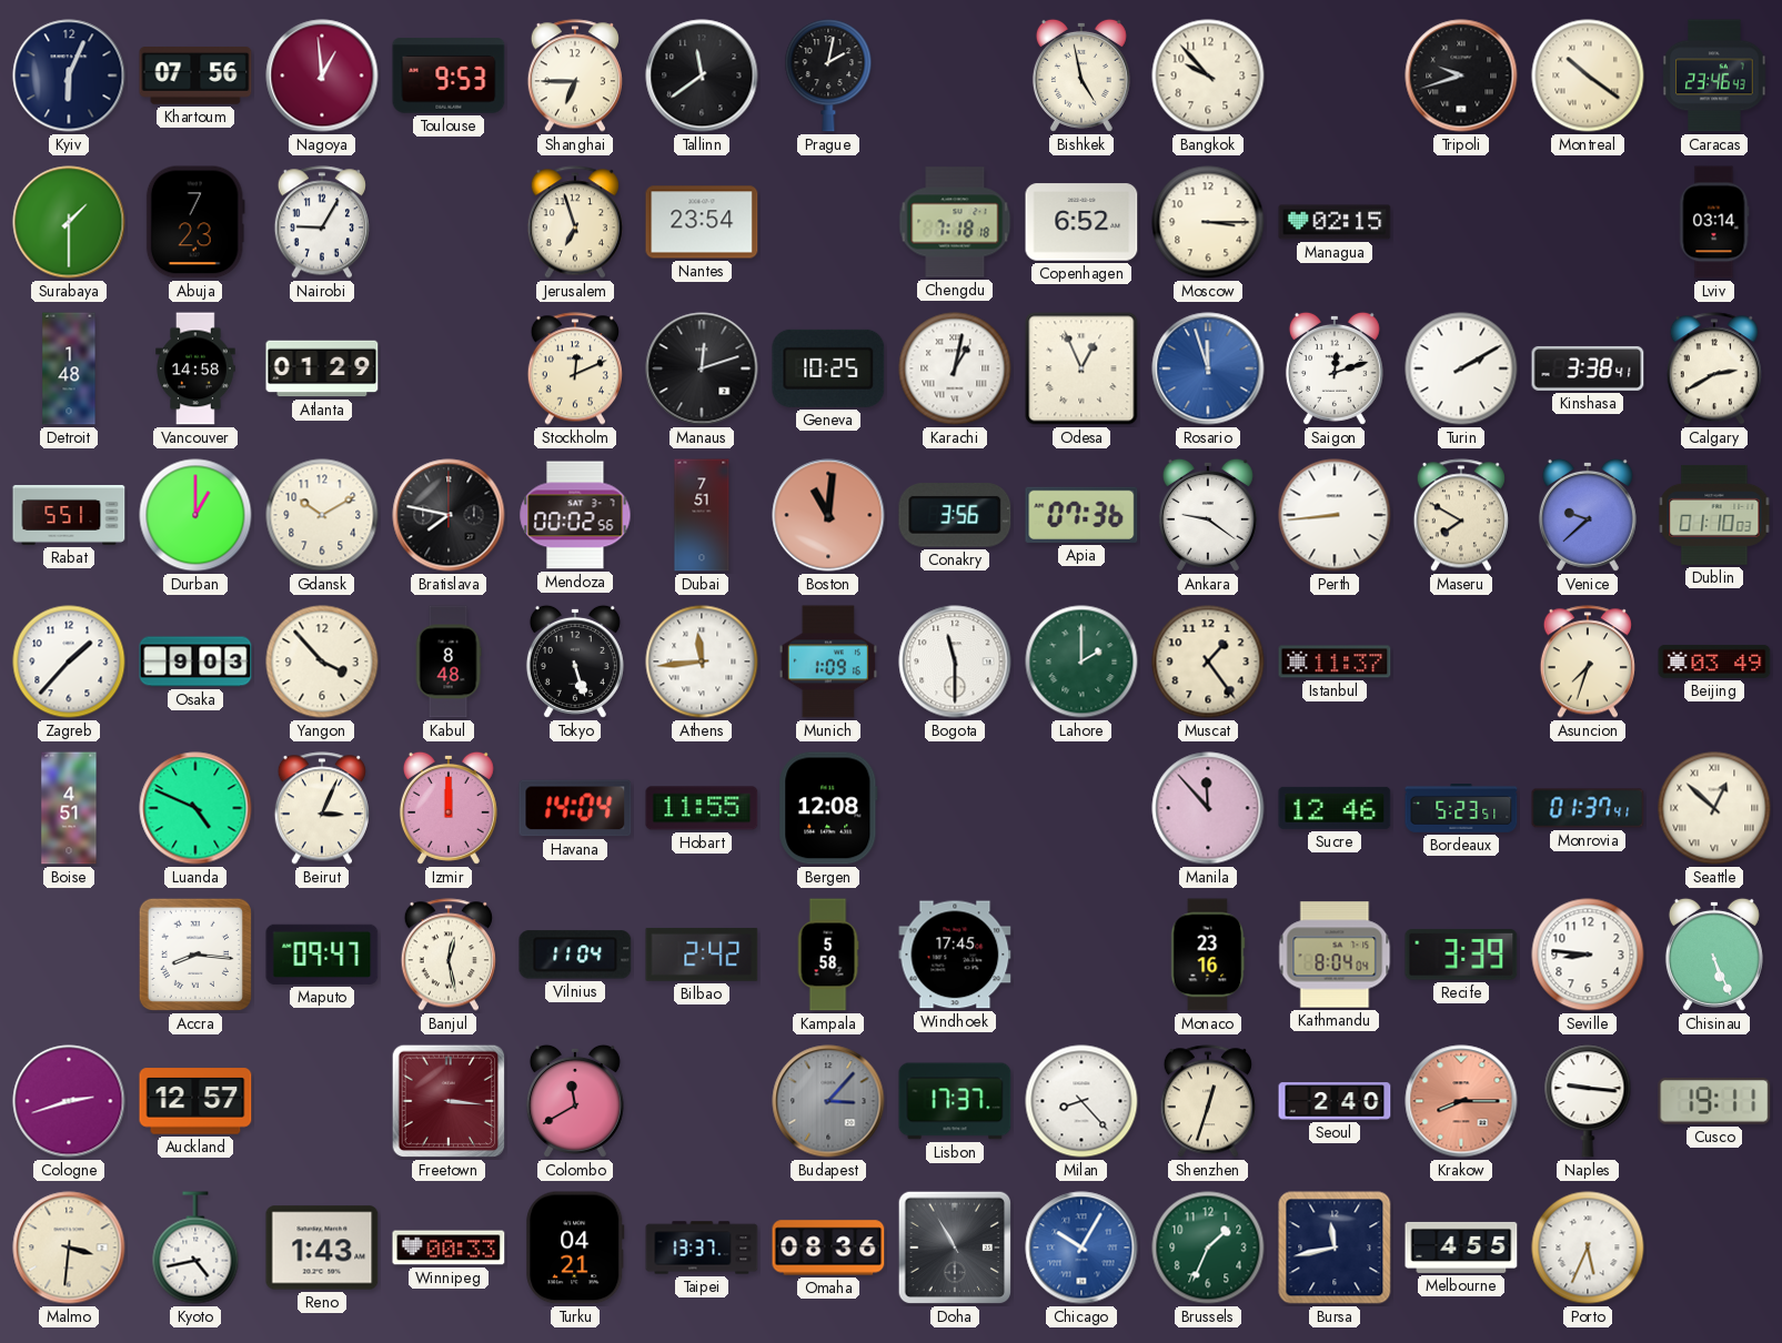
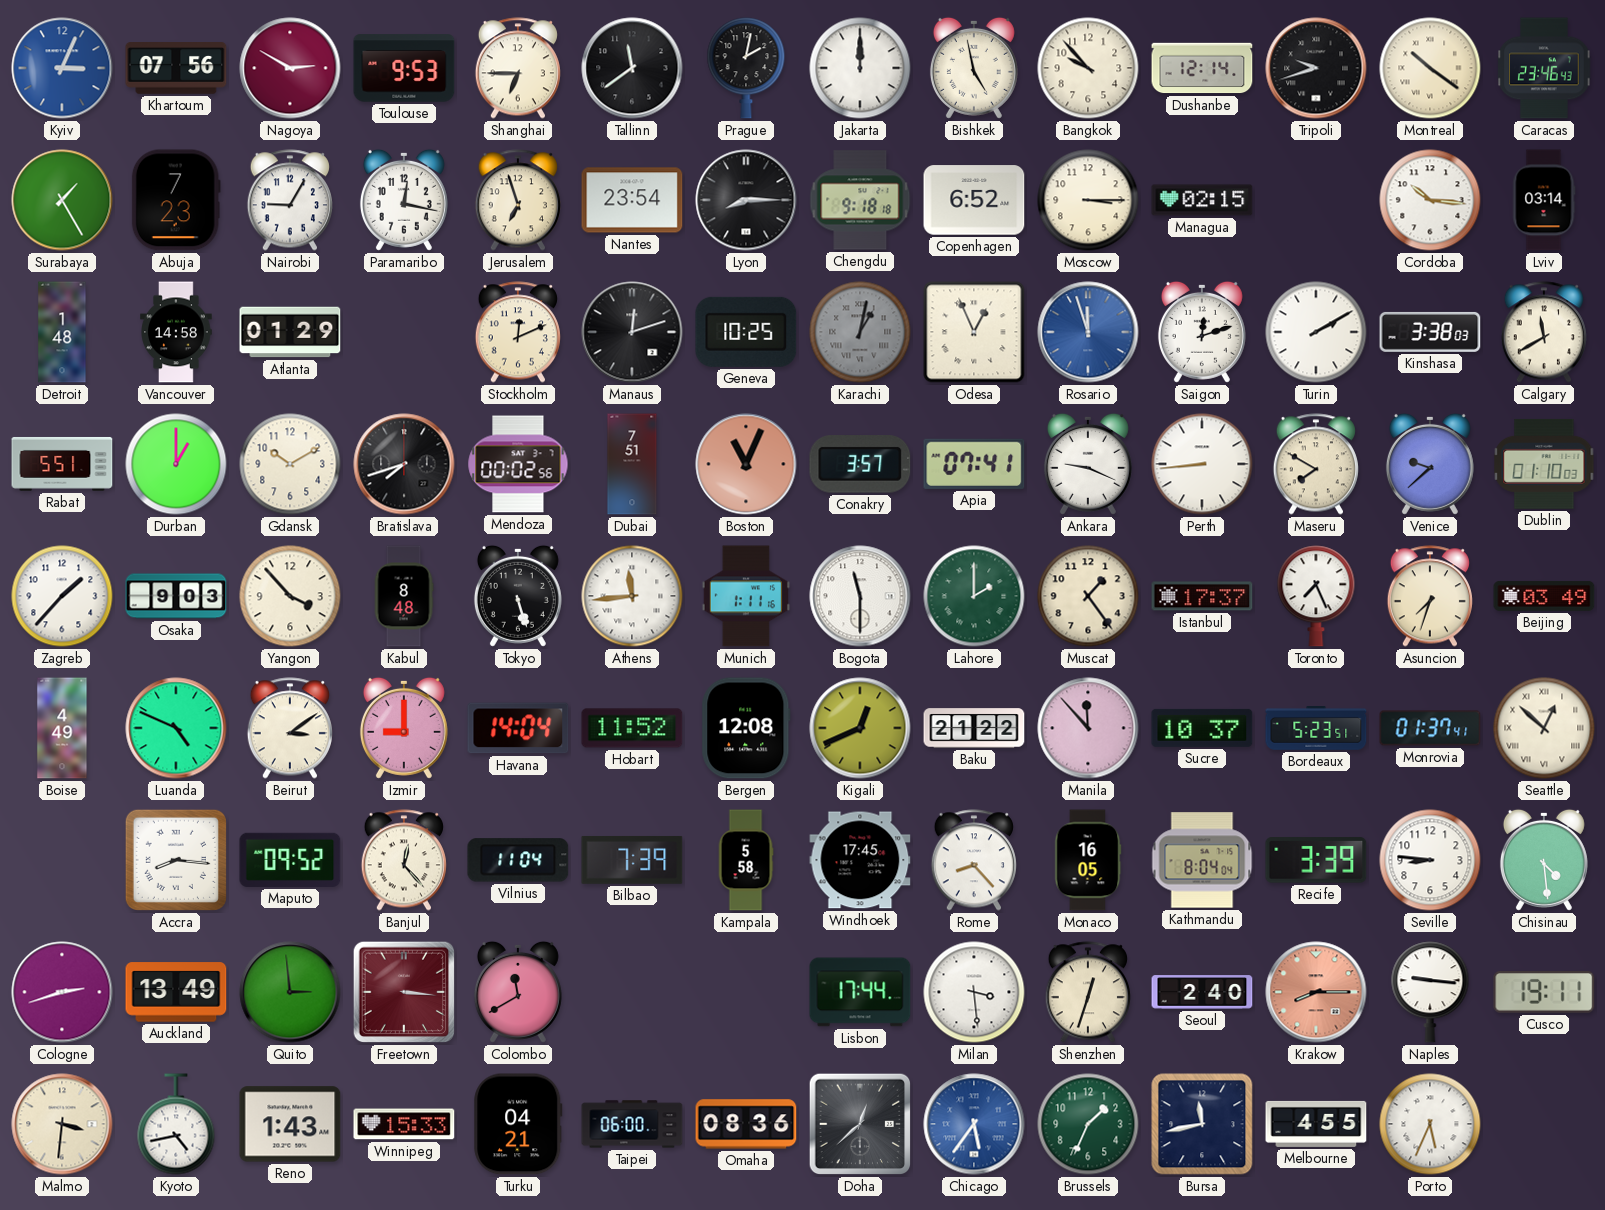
Kyiv: 6:04 -> 3:04 (62, 68)
Kyiv dial: navy -> blue (62, 68)
Nagoya: 12:59 -> 2:50 (290, 68)
Jakarta: none -> 12:00 (860, 68)
Dushanbe: none -> 12:14 (1202, 68)
Surabaya: 1:30 -> 1:25 (62, 200)
Paramaribo: none -> 12:17 (404, 200)
Lyon: none -> 8:15 (746, 200)
Chengdu: 7:18 -> 9:18 (860, 200)
Cordoba: none -> 10:16 (1430, 200)
Karachi dial: white -> grey (860, 332)
Kinshasa: 3:38:41 -> 3:38:03 (1430, 332)
Calgary: 2:40 -> 11:40 (1544, 332)
Bratislava: 7:47 -> 7:42 (404, 464)
Boston: 11:01 -> 11:04 (746, 464)
Conakry: 3:56 -> 3:57 (860, 464)
Apia: 07:36 -> 07:41 (974, 464)
Ankara: 9:21 -> 9:19 (1088, 464)
Munich: 1:09 -> 1:11 (746, 596)
Istanbul: 11:37 -> 17:37 (1202, 596)
Toronto: none -> 7:26 (1316, 596)
Boise: 4:51 -> 4:49 (62, 728)
Beirut: 3:04 -> 3:09 (290, 728)
Izmir: 12:00 -> 9:00 (404, 728)
Hobart: 11:55 -> 11:52 (632, 728)
Kigali: none -> 12:41 (860, 728)
Baku: none -> 21:22 (974, 728)
Sucre: 12:46 -> 10:37 (1202, 728)
Maputo: 09:47 -> 09:52 (290, 860)
Banjul: 12:28 -> 12:23 (404, 860)
Bilbao: 2:42 -> 7:39 (632, 860)
Rome: none -> 8:23 (974, 860)
Monaco: 23:16 -> 16:05 (1088, 860)
Chisinau: 5:26 -> 4:29 (1544, 860)
Auckland: 12:57 -> 13:49 (176, 992)
Quito: none -> 2:59 (290, 992)
Budapest: 3:07 -> none (828, 1101)
Lisbon: 17:37 -> 17:44 (860, 992)
Milan: 8:23 -> 3:29 (974, 992)
Winnipeg: 00:33 -> 15:33 (404, 1124)
Taipei: 13:37 -> 06:00 (632, 1124)
Doha: 10:55 -> 12:38 (860, 1124)
Chicago: 10:05 -> 5:36 (974, 1124)
